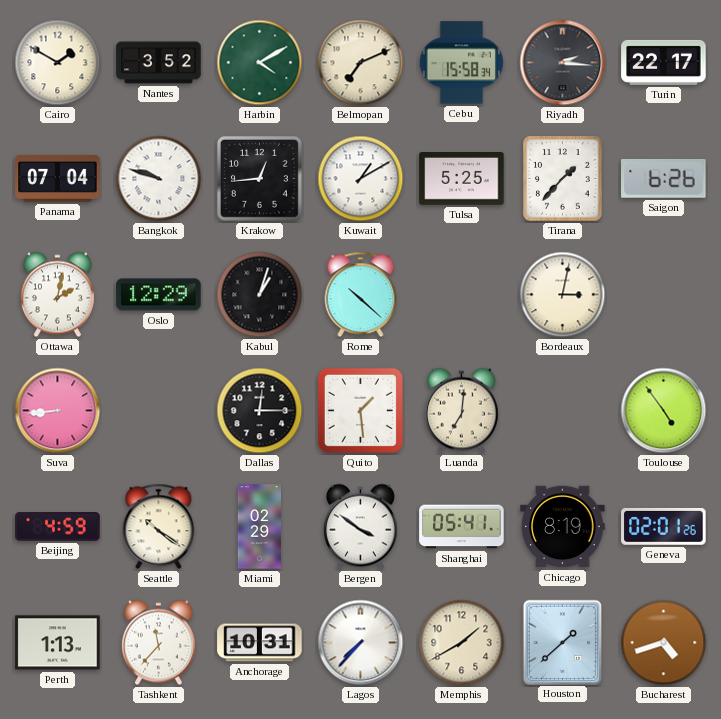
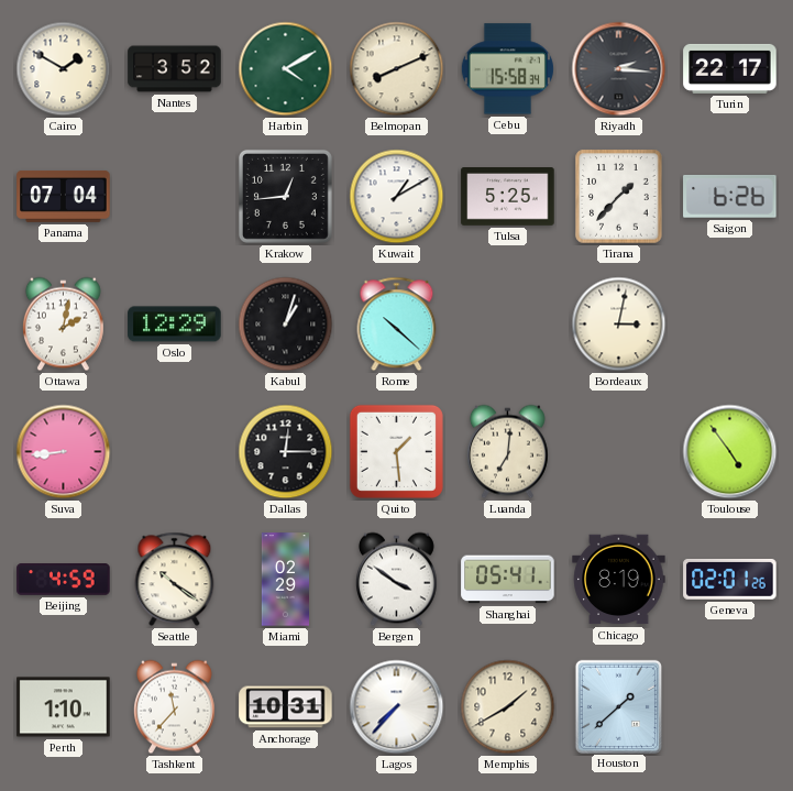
Belmopan: 7:11 -> 8:11 (397, 69)
Bangkok: 9:48 -> none (159, 179)
Perth: 1:13 -> 1:10 (64, 707)
Bucharest: 4:42 -> none (664, 643)
